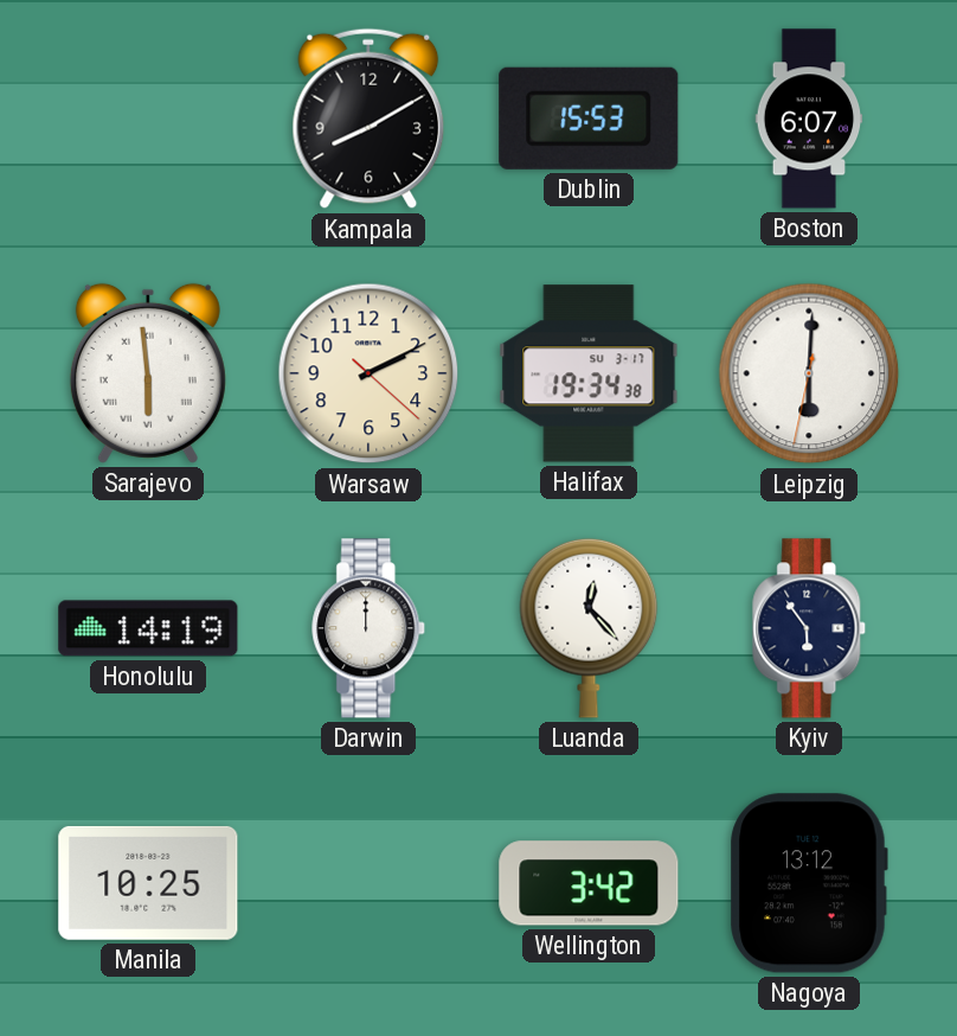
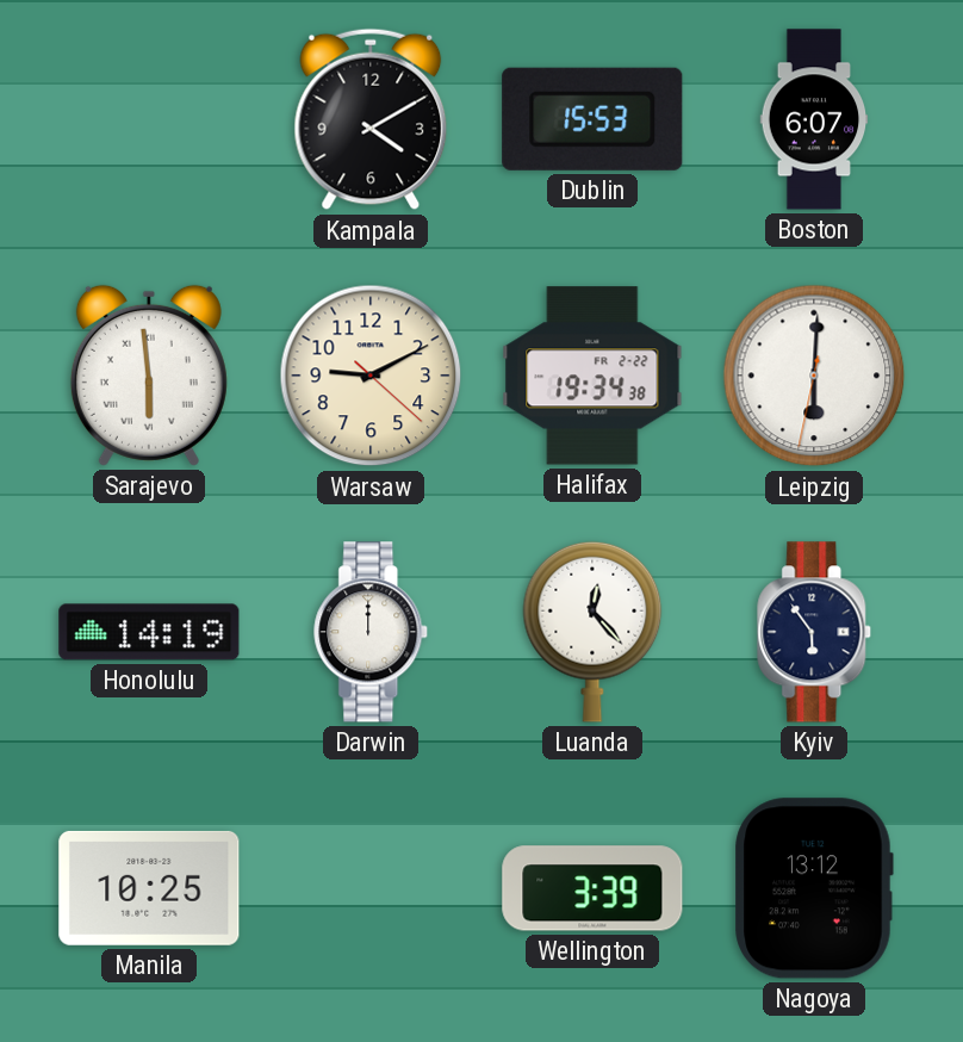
Kampala: 8:10 -> 4:10 (371, 119)
Warsaw: 2:10 -> 9:10 (371, 376)
Halifax date: SU 3-17 -> FR 2-22 (592, 376)
Wellington: 3:42 -> 3:39 (592, 888)
